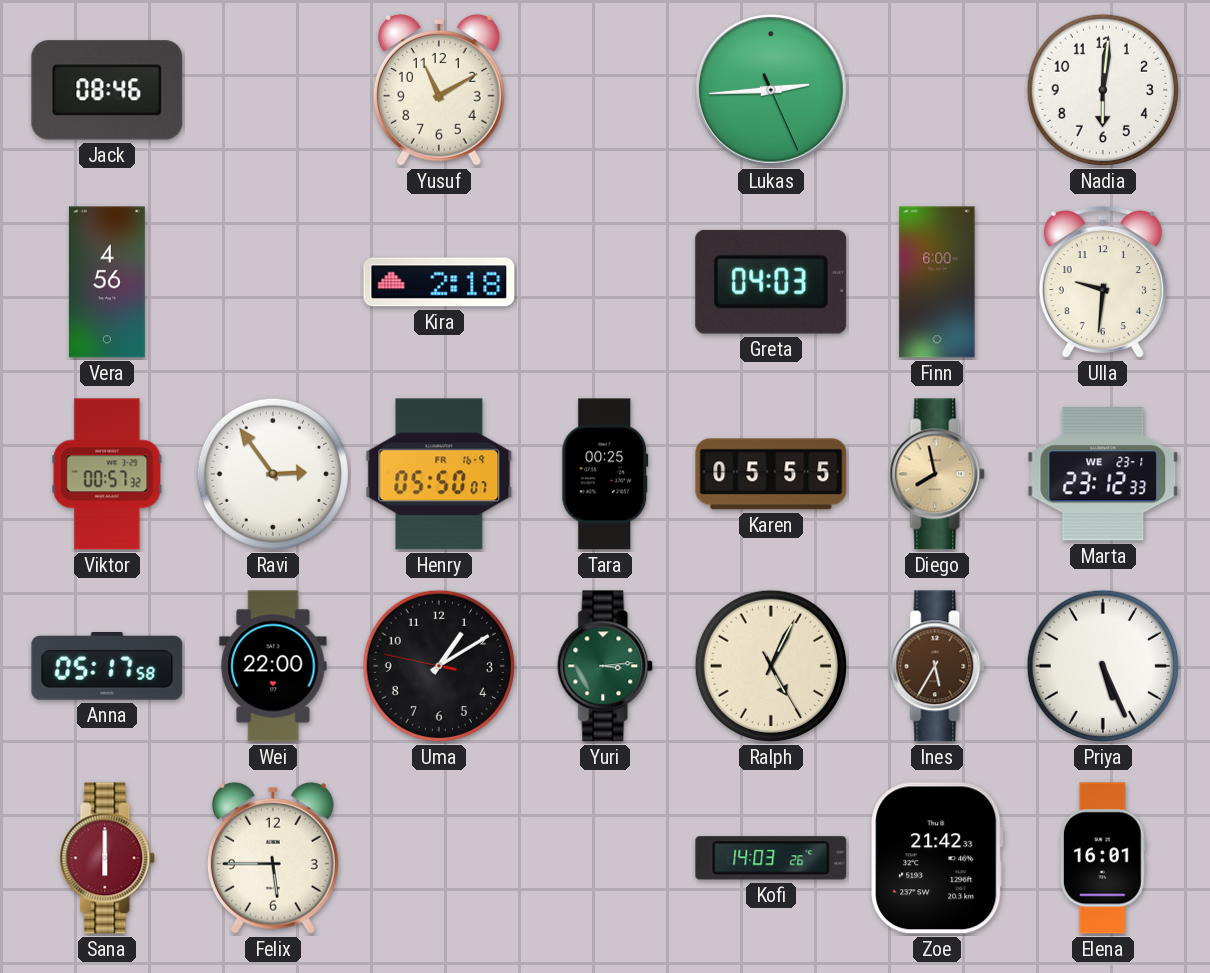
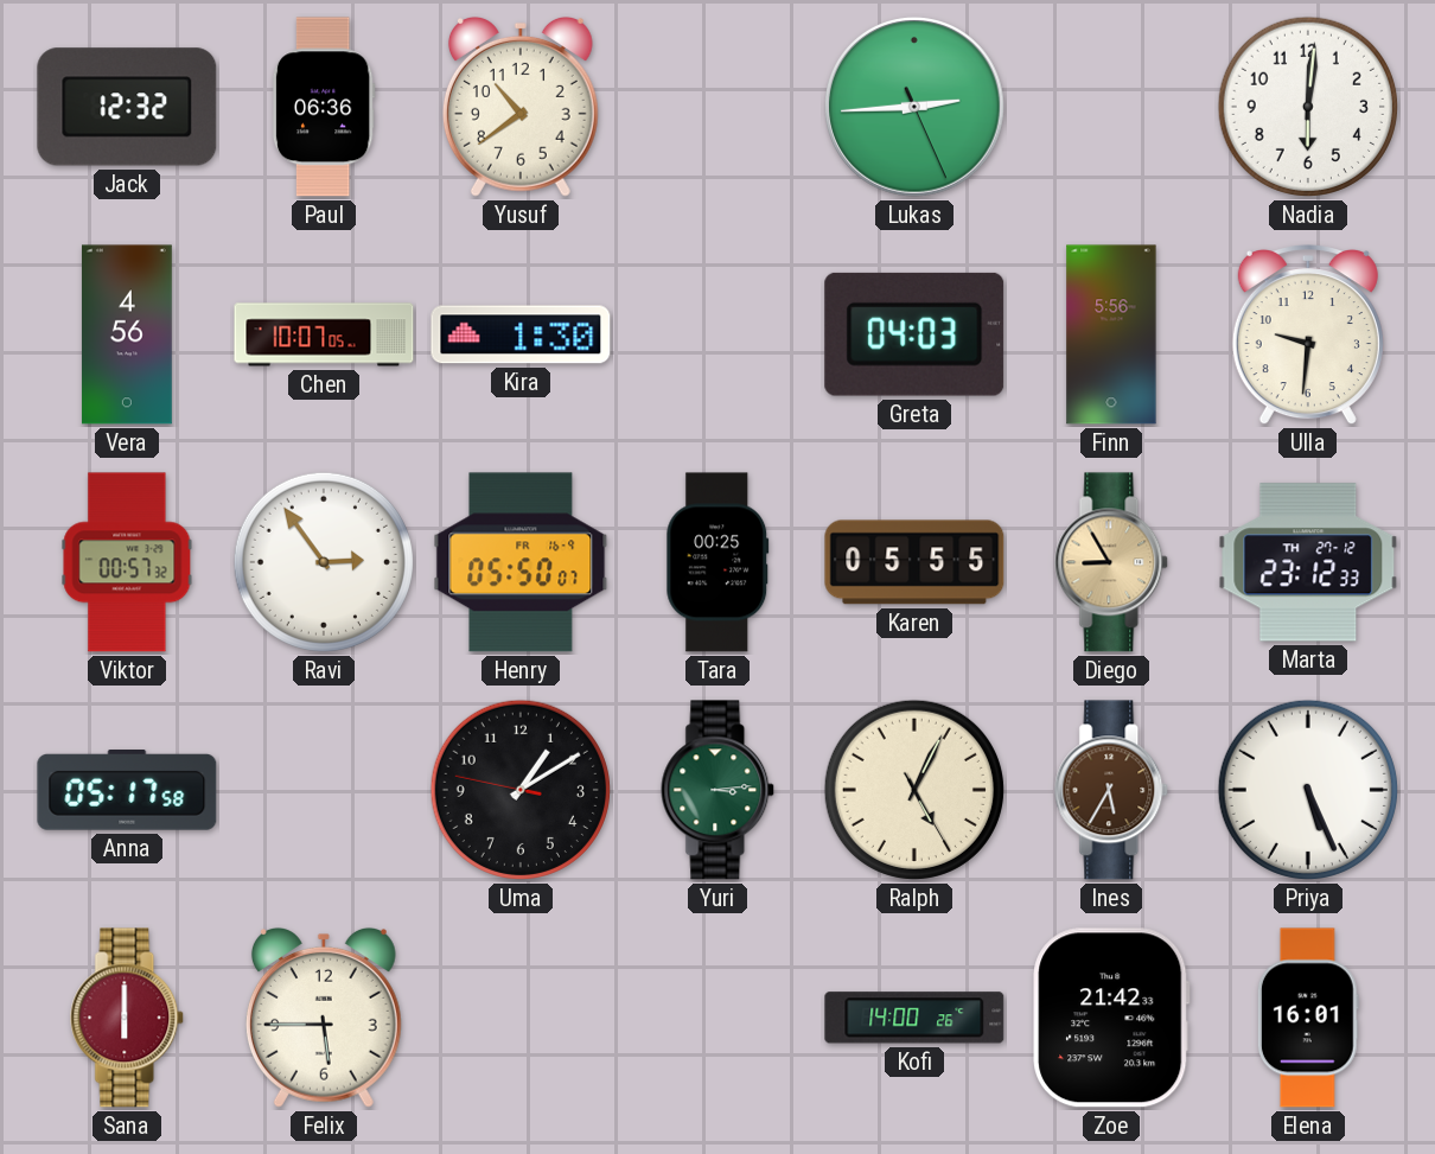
Jack: 08:46 -> 12:32 (127, 107)
Paul: none -> 06:36 (324, 107)
Yusuf: 11:10 -> 10:39 (521, 107)
Chen: none -> 10:07 (324, 334)
Kira: 2:18 -> 1:30 (521, 334)
Finn: 6:00 -> 5:56 (1111, 334)
Diego: 7:58 -> 8:55 (1112, 562)
Marta date: WE 23-1 -> TH 27-12 (1308, 562)
Wei: 22:00 -> none (273, 666)
Kofi: 14:03 -> 14:00 (914, 1018)
